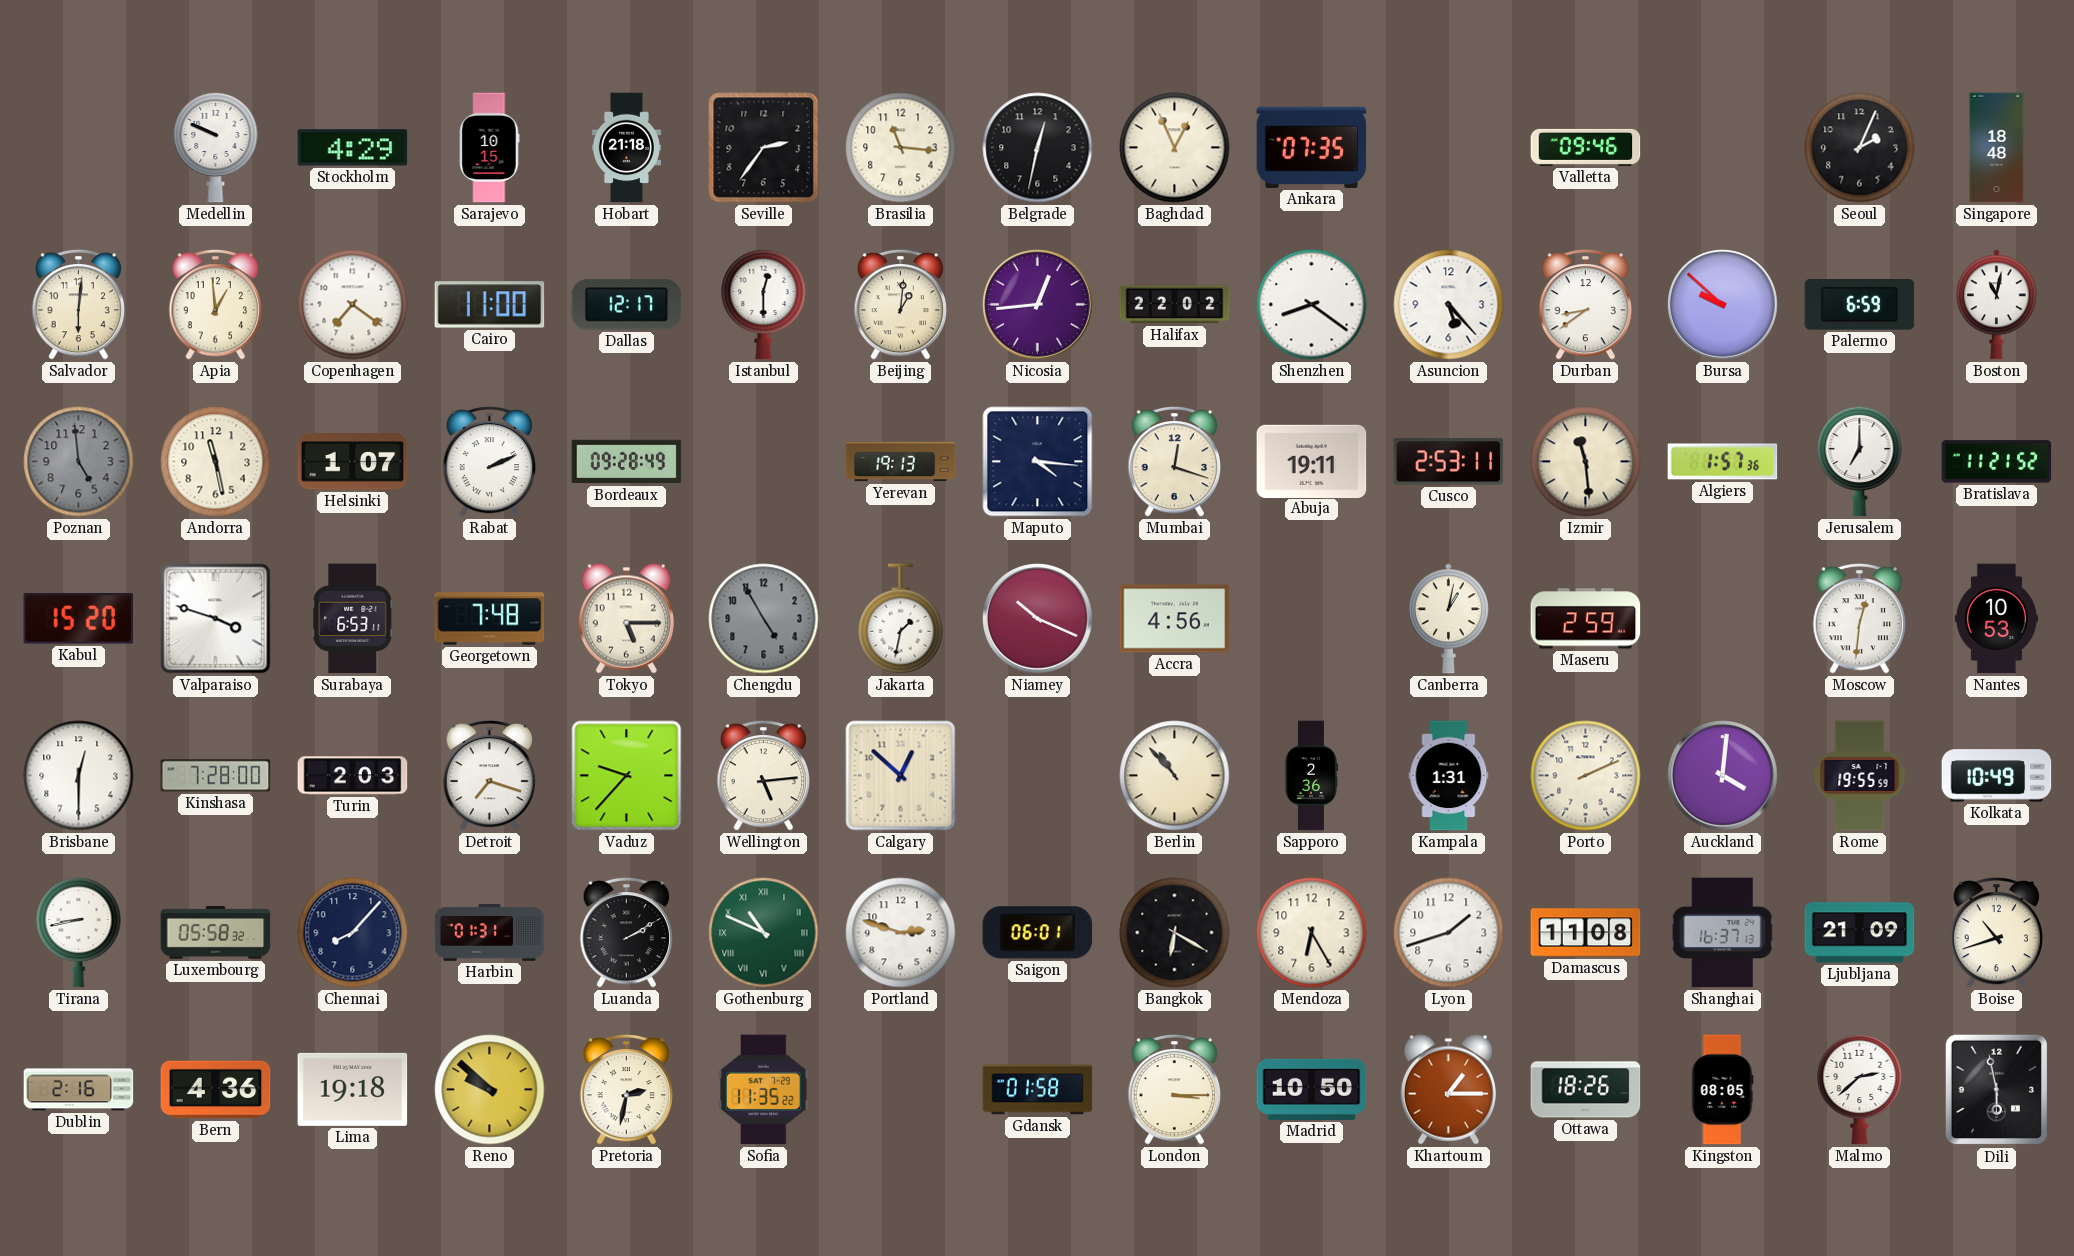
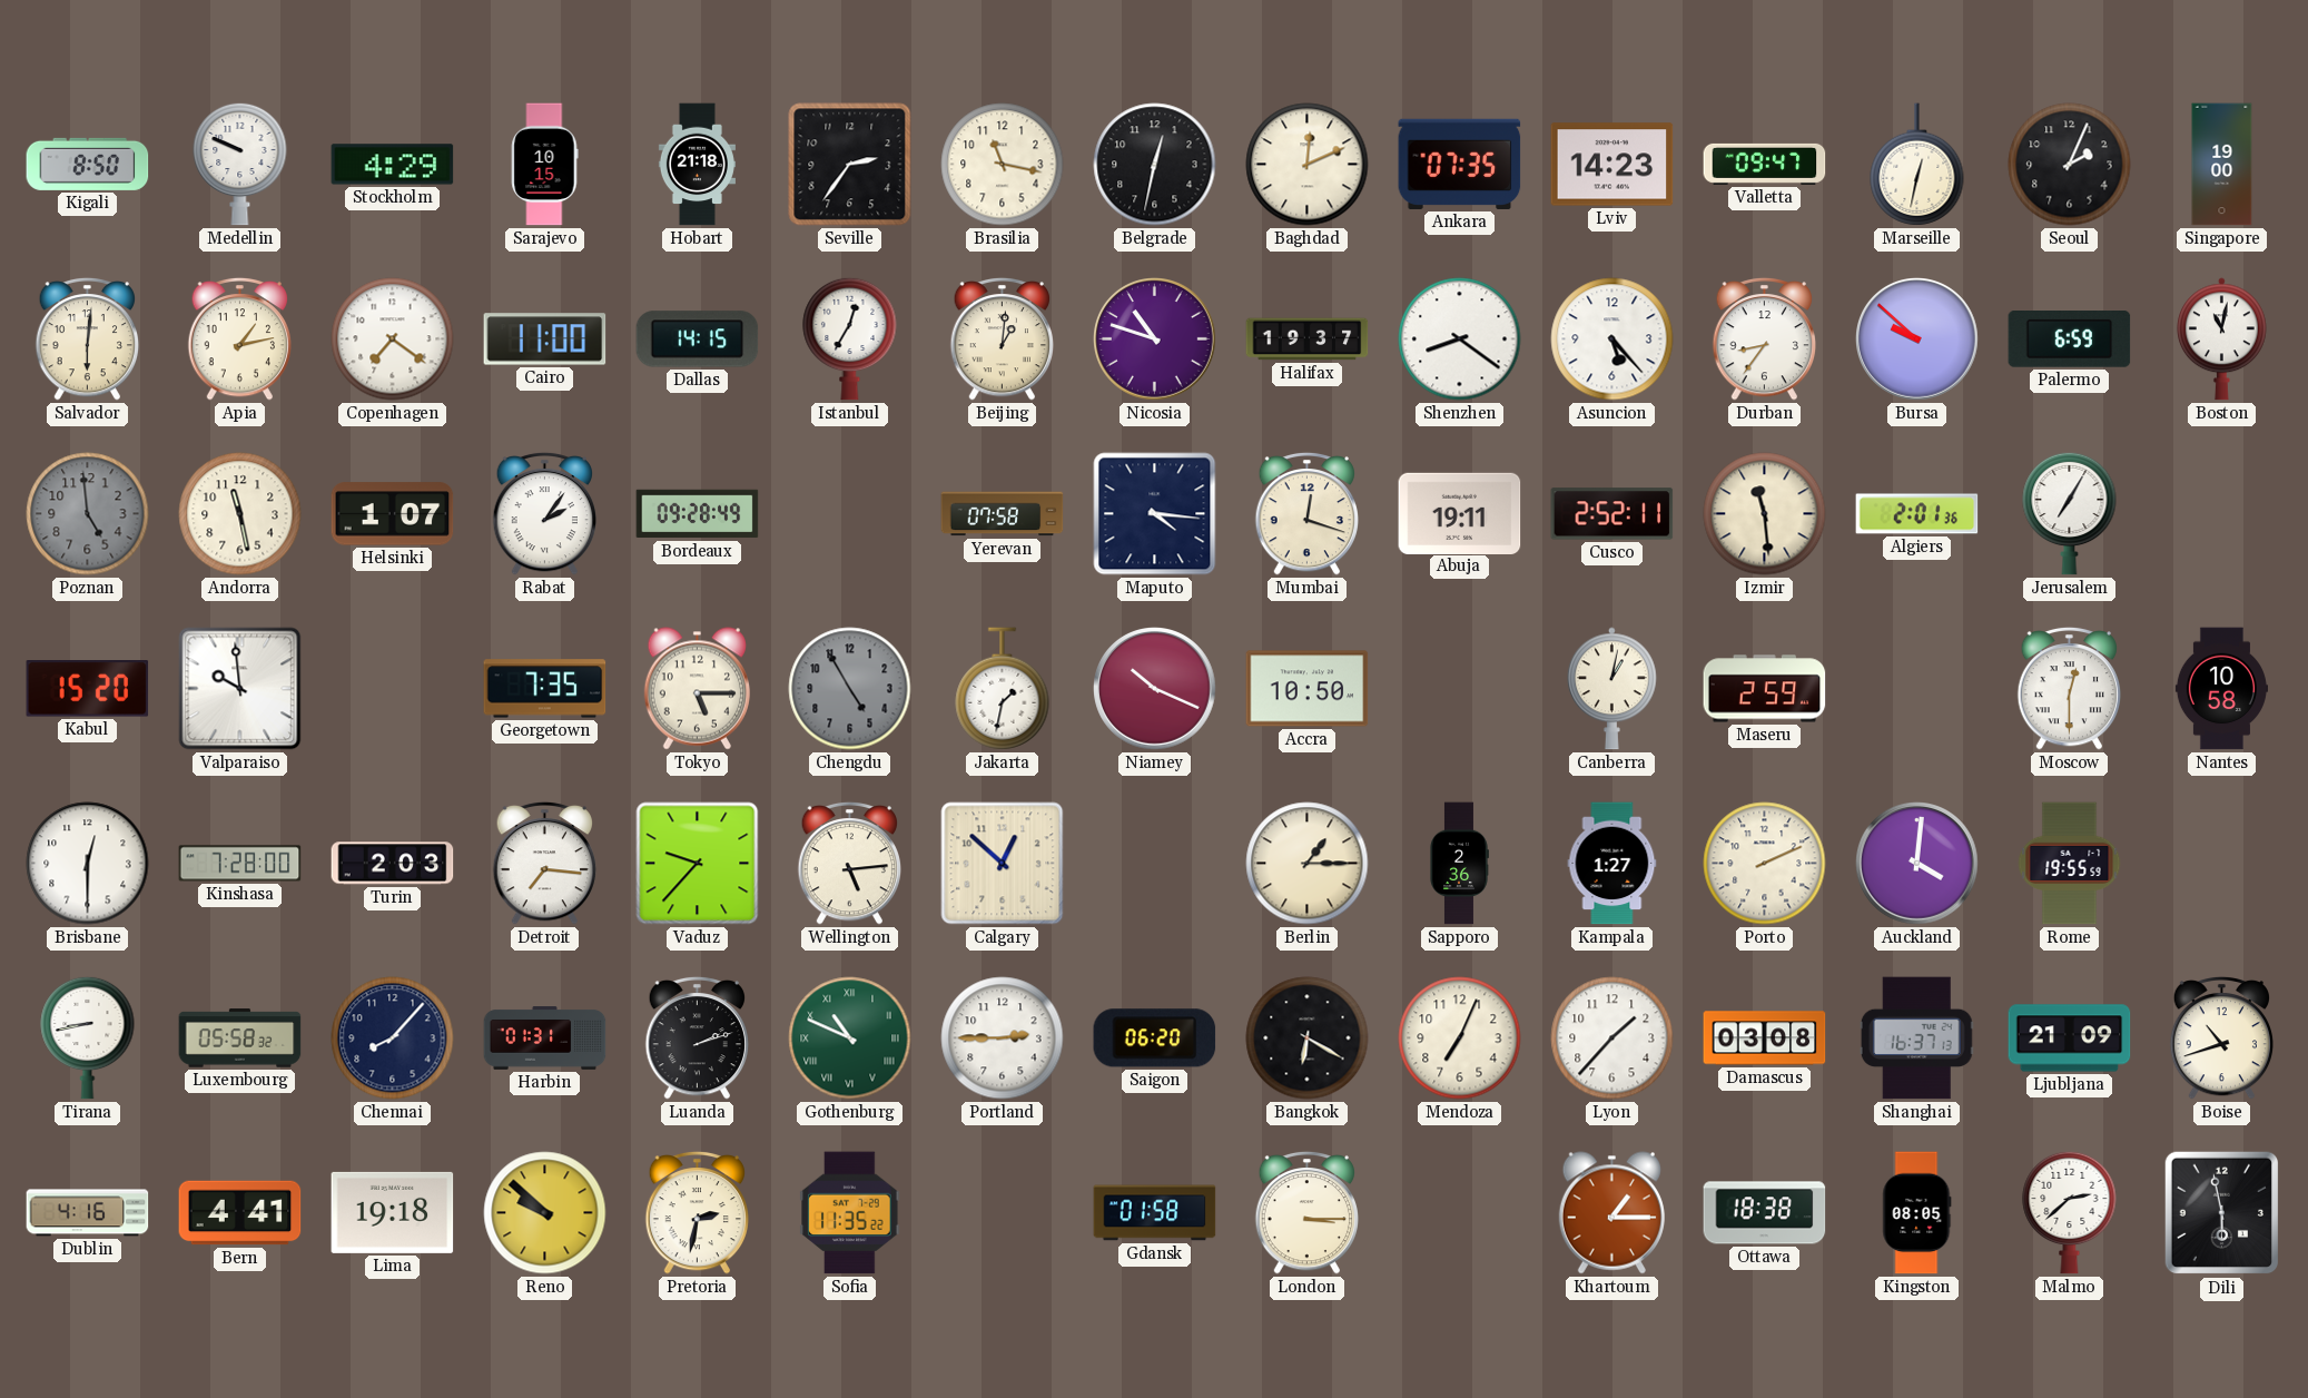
Kigali: none -> 8:50 (88, 164)
Brasilia: 11:16 -> 11:17 (1003, 165)
Baghdad: 12:56 -> 12:11 (1308, 165)
Lviv: none -> 14:23 (1612, 165)
Valletta: 09:46 -> 09:47 (1765, 164)
Marseille: none -> 12:32 (1917, 165)
Singapore: 18:48 -> 19:00 (2222, 165)
Apia: 12:59 -> 1:13 (240, 338)
Dallas: 12:17 -> 14:15 (698, 339)
Istanbul: 12:30 -> 12:35 (850, 338)
Nicosia: 12:44 -> 10:48 (1155, 339)
Halifax: 22:02 -> 19:37 (1308, 339)
Durban: 8:39 -> 8:36 (1765, 338)
Rabat: 2:11 -> 2:06 (545, 513)
Yerevan: 19:13 -> 07:58 (1003, 514)
Cusco: 2:53 -> 2:52 (1612, 514)
Algiers: 1:57 -> 2:01 (1917, 514)
Jerusalem: 7:00 -> 7:05 (2070, 513)
Bratislava: 11:21 -> none (1997, 462)
Valparaiso: 3:48 -> 9:59 (240, 689)
Surabaya: 6:53 -> none (353, 619)
Georgetown: 7:48 -> 7:35 (545, 689)
Accra: 4:56 -> 10:50 (1308, 689)
Moscow: 12:31 -> 12:30 (2070, 688)
Nantes: 10:53 -> 10:58 (2221, 689)
Detroit: 7:18 -> 7:16 (545, 863)
Berlin: 10:53 -> 1:15 (1308, 864)
Kampala: 1:31 -> 1:27 (1612, 864)
Kolkata: 10:49 -> none (1997, 776)
Luanda: 2:10 -> 2:12 (698, 1037)
Portland: 2:48 -> 2:45 (1003, 1038)
Saigon: 06:01 -> 06:20 (1155, 1038)
Mendoza: 6:25 -> 7:04 (1460, 1038)
Lyon: 1:42 -> 1:37 (1612, 1038)
Damascus: 11:08 -> 03:08 (1765, 1038)
Dublin: 2:16 -> 4:16 (88, 1213)
Bern: 4:36 -> 4:41 (240, 1213)
Madrid: 10:50 -> none (1312, 1089)
Ottawa: 18:26 -> 18:38 (1765, 1213)
